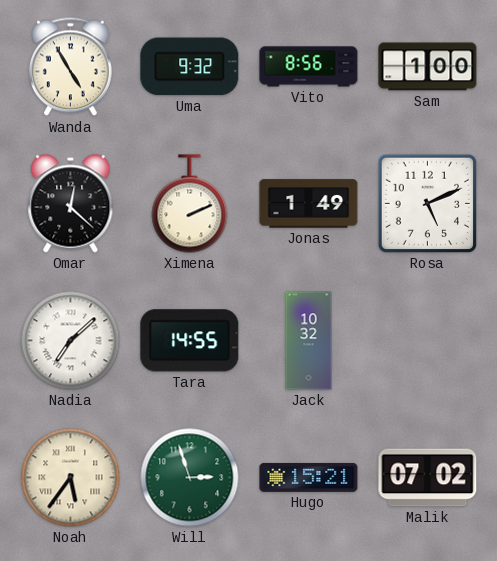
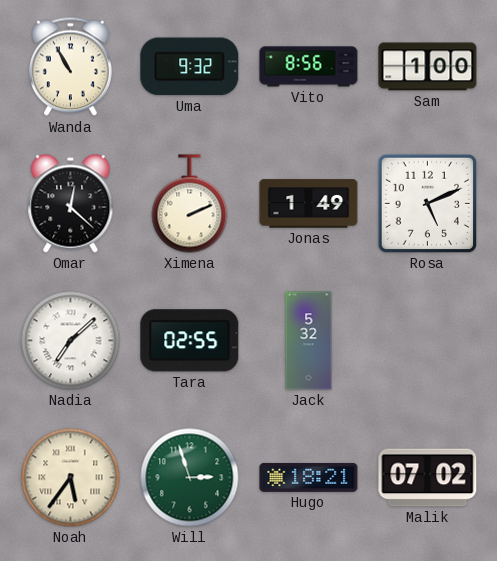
Wanda: 4:55 -> 10:55 (70, 67)
Tara: 14:55 -> 02:55 (190, 341)
Jack: 10:32 -> 5:32 (309, 341)
Hugo: 15:21 -> 18:21 (309, 477)
